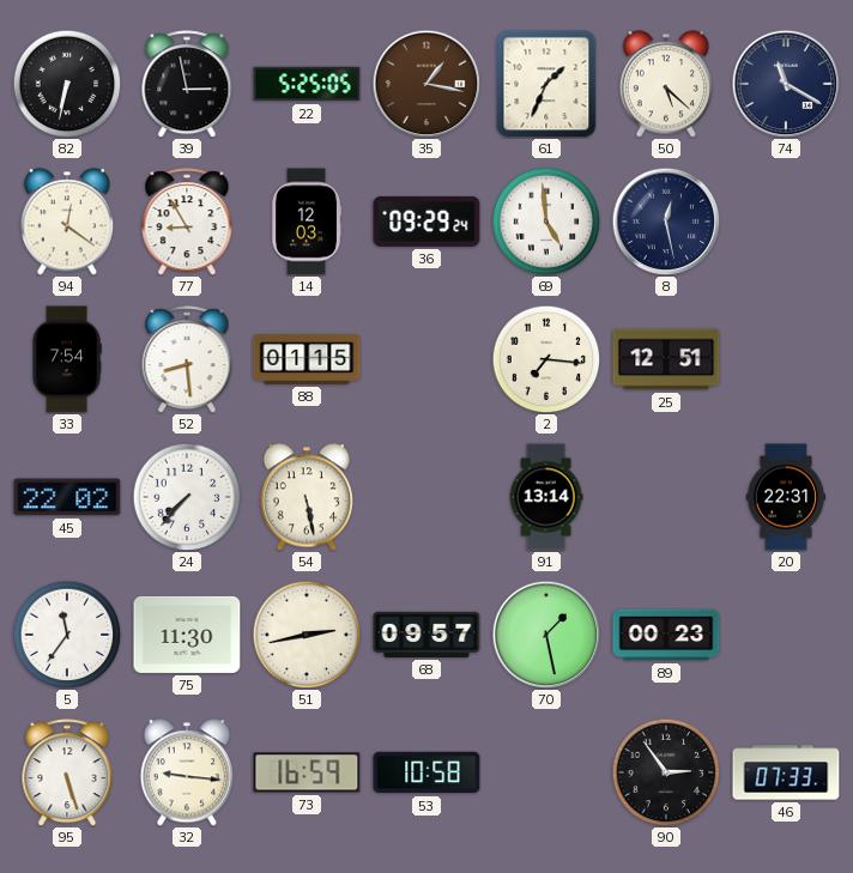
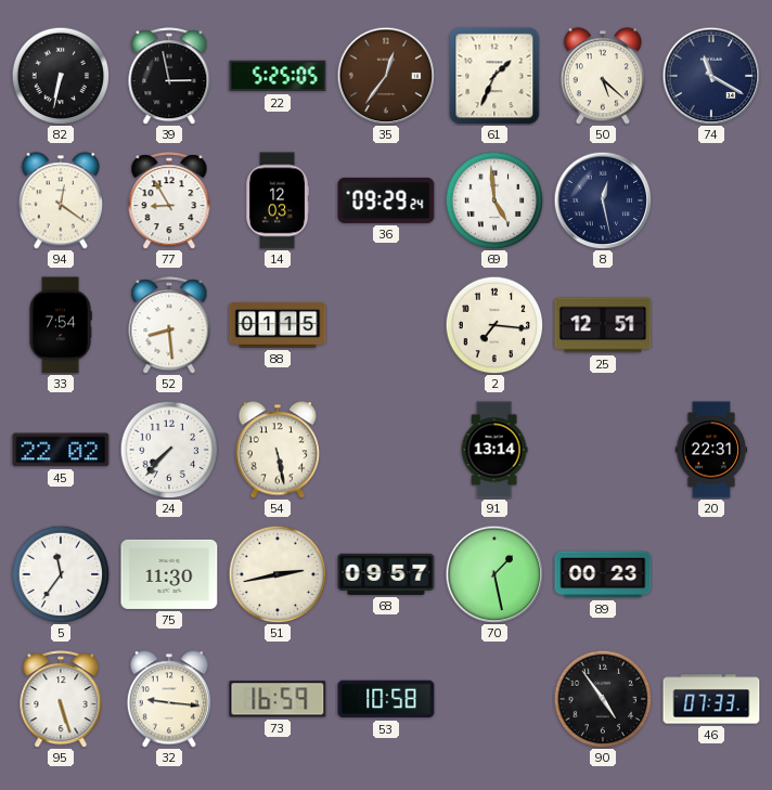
35: 1:17 -> 12:36 (386, 76)
90: 2:54 -> 4:54 (603, 699)
